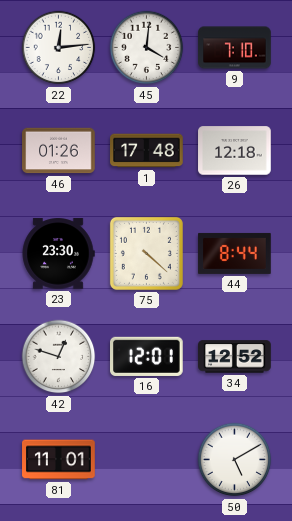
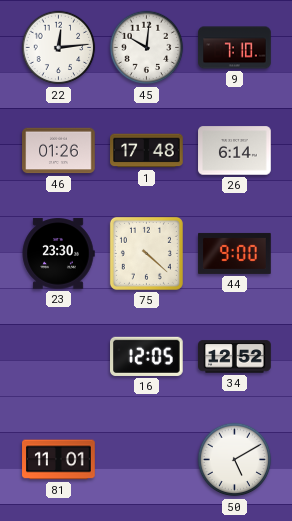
45: 4:01 -> 10:01 (147, 48)
26: 12:18 -> 6:14 (235, 151)
44: 8:44 -> 9:00 (235, 253)
42: 12:48 -> none (59, 357)
16: 12:01 -> 12:05 (147, 356)
